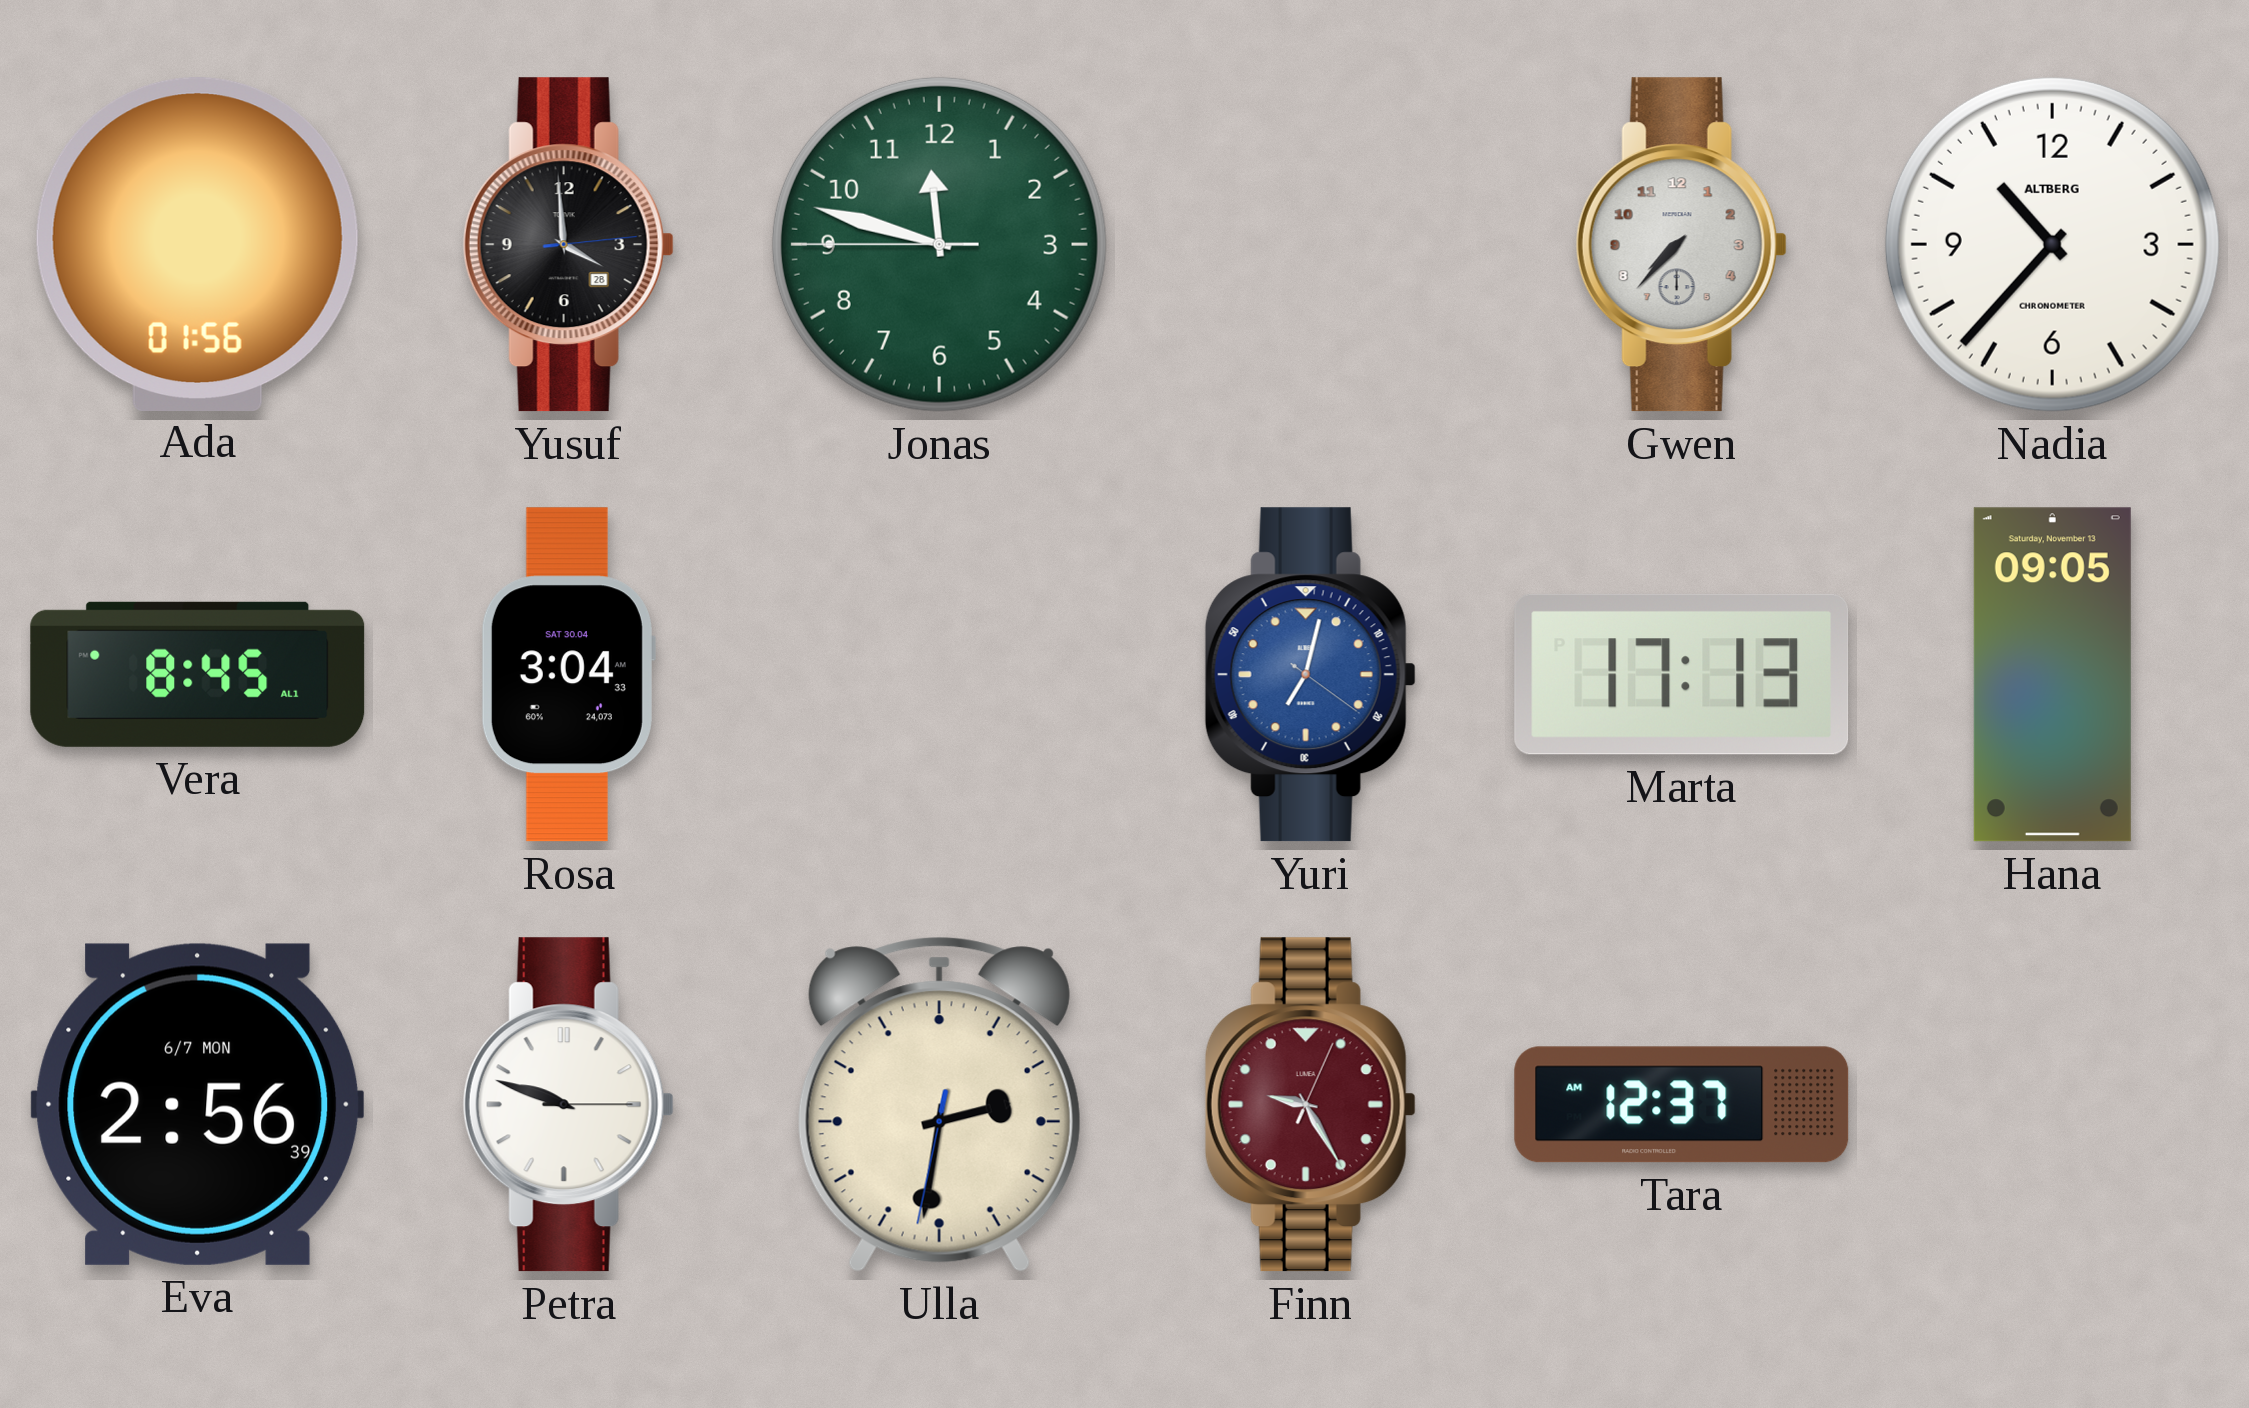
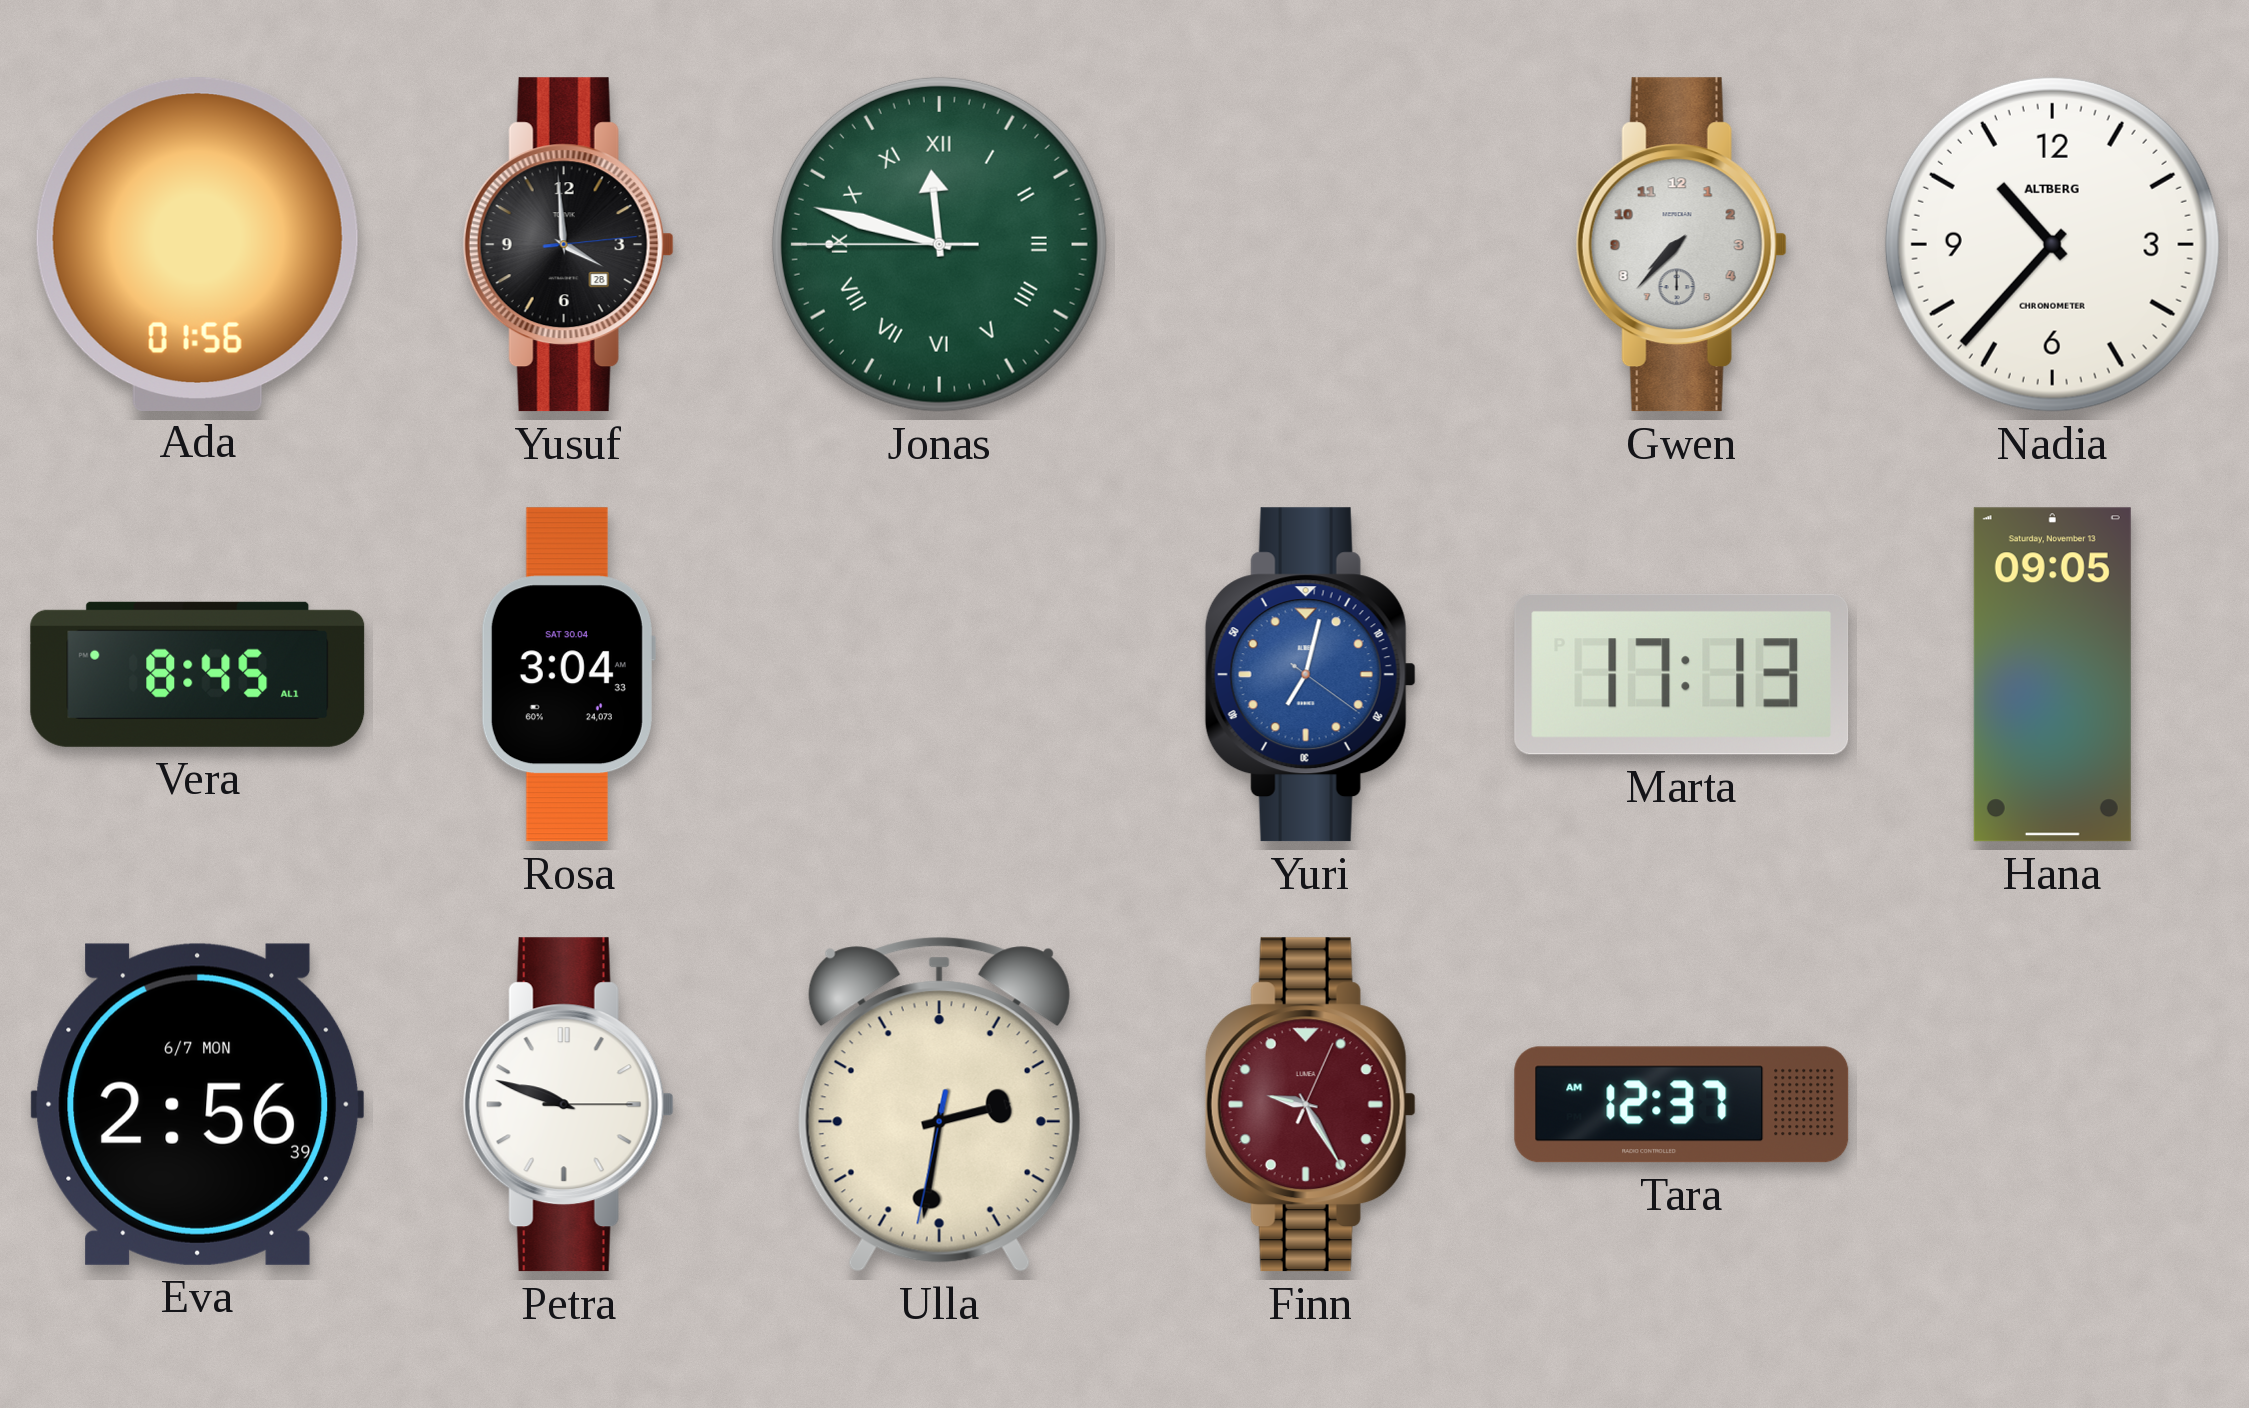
Jonas numerals: Arabic -> Roman (939, 244)
